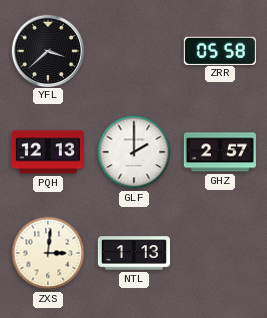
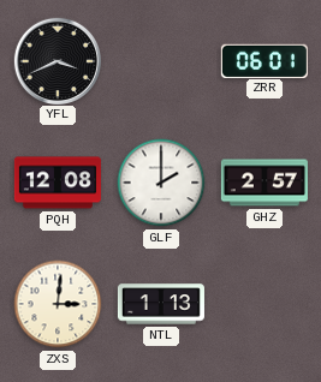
YFL: 3:38 -> 3:41 (57, 60)
ZRR: 05:58 -> 06:01 (264, 60)
PQH: 12:13 -> 12:08 (58, 183)
